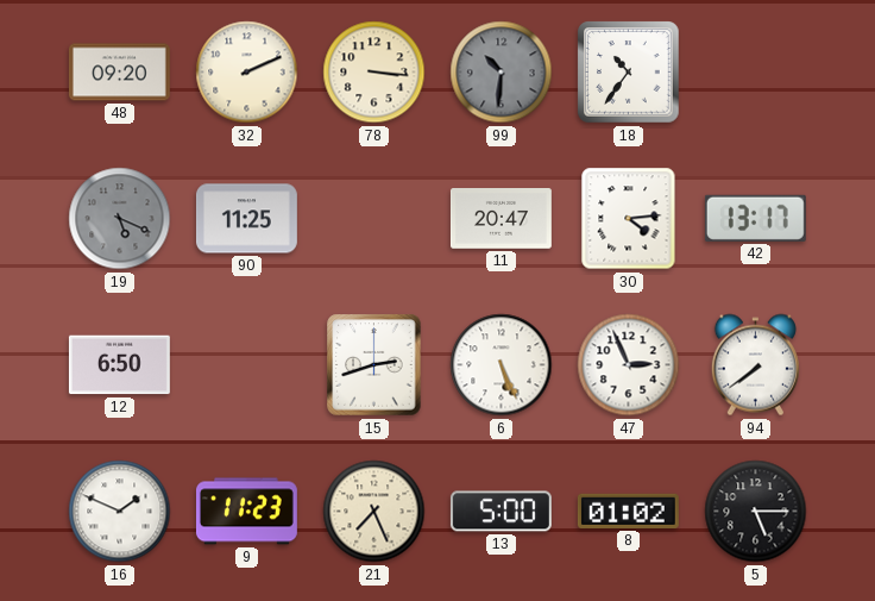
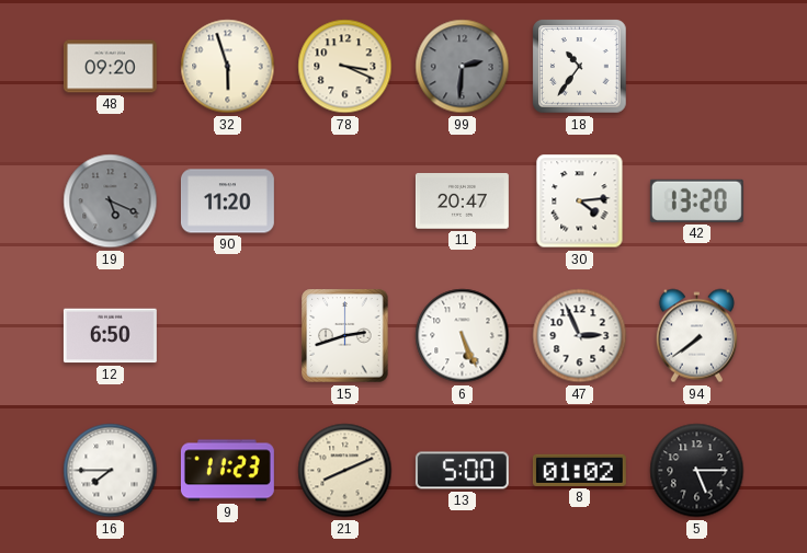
32: 2:11 -> 5:57 (228, 67)
78: 3:16 -> 3:19 (345, 67)
99: 10:31 -> 2:31 (463, 67)
90: 11:25 -> 11:20 (227, 201)
42: 13:17 -> 13:20 (696, 200)
16: 1:49 -> 7:45 (111, 471)
21: 7:26 -> 8:11 (345, 471)
